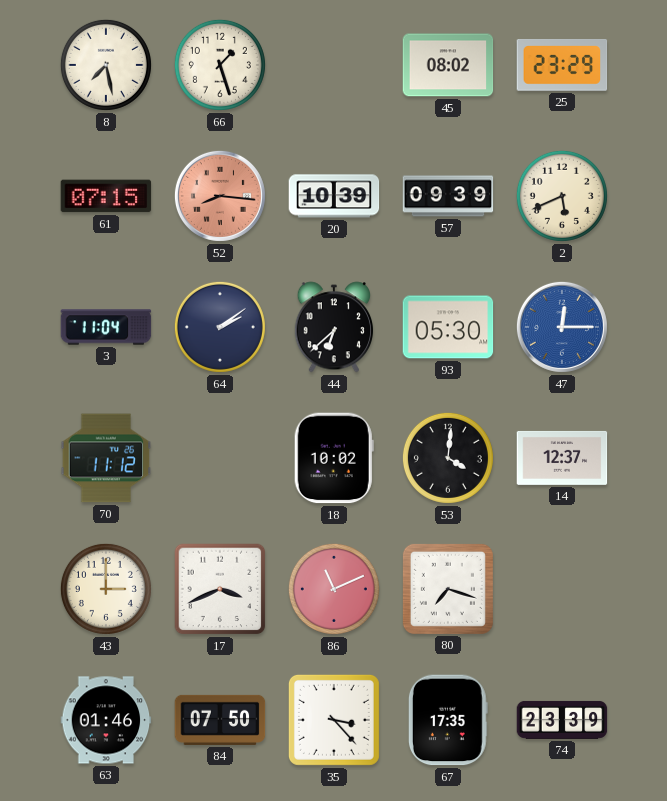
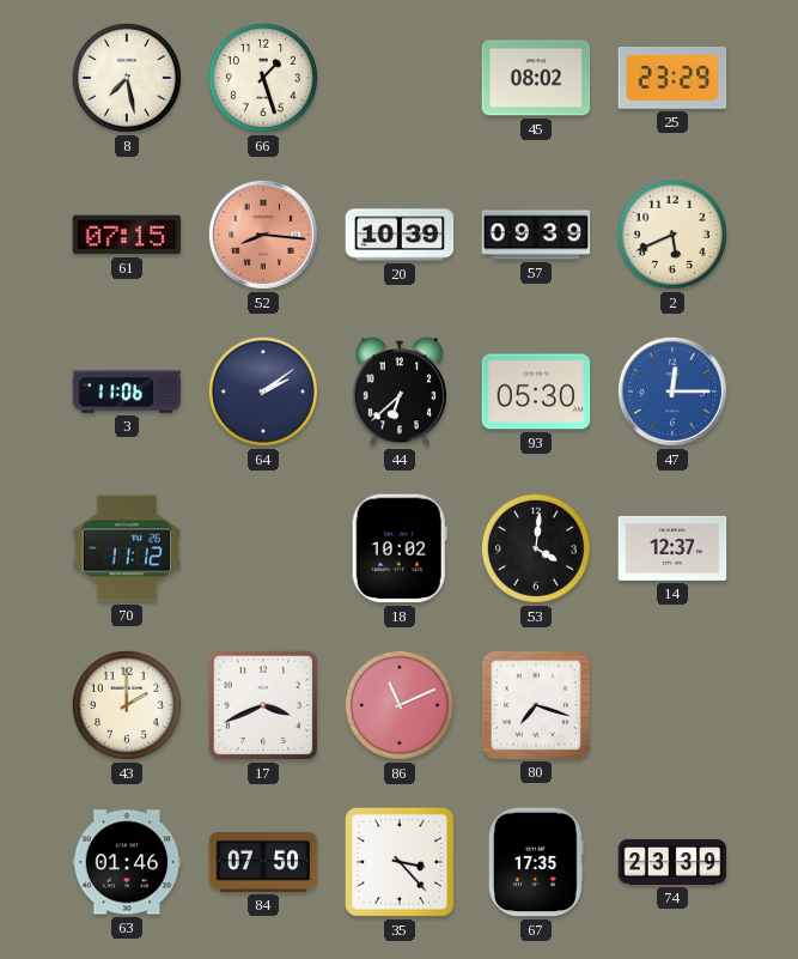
3: 11:04 -> 11:06 (127, 392)
43: 3:00 -> 2:00 (127, 705)
